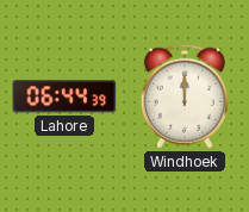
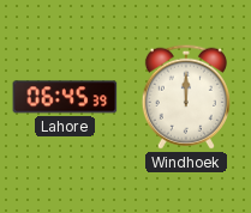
Lahore: 06:44 -> 06:45 (65, 97)
